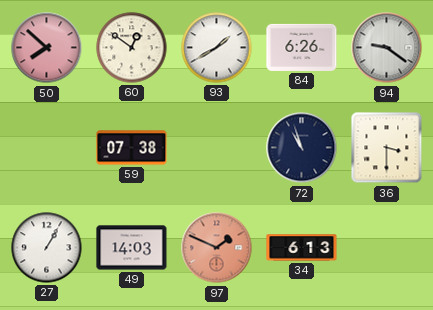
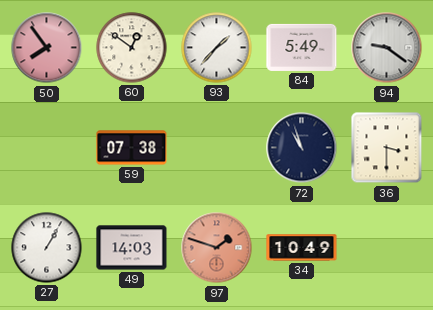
50: 7:52 -> 7:54 (47, 48)
93: 1:40 -> 1:37 (217, 48)
84: 6:26 -> 5:49 (302, 47)
97: 1:49 -> 1:48 (217, 248)
34: 6:13 -> 10:49 (302, 248)
